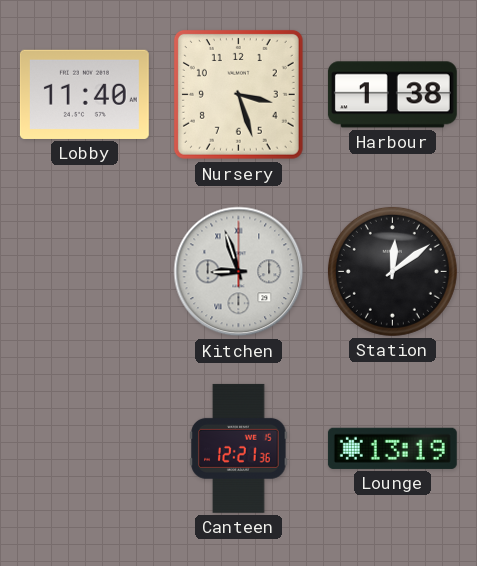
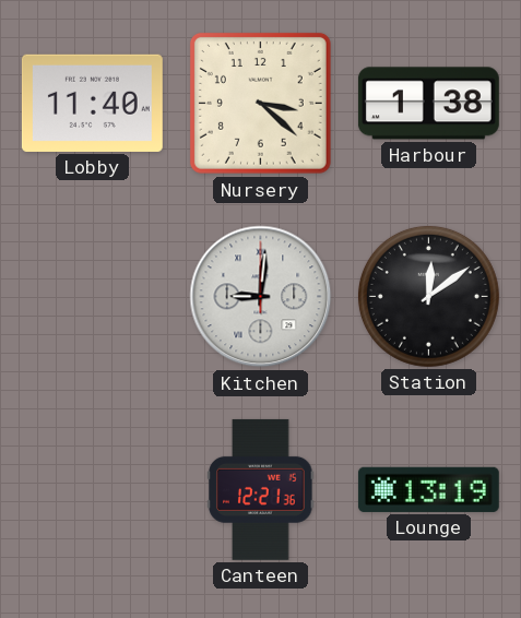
Nursery: 3:27 -> 3:22 (260, 103)
Kitchen: 8:57 -> 9:01 (261, 297)
